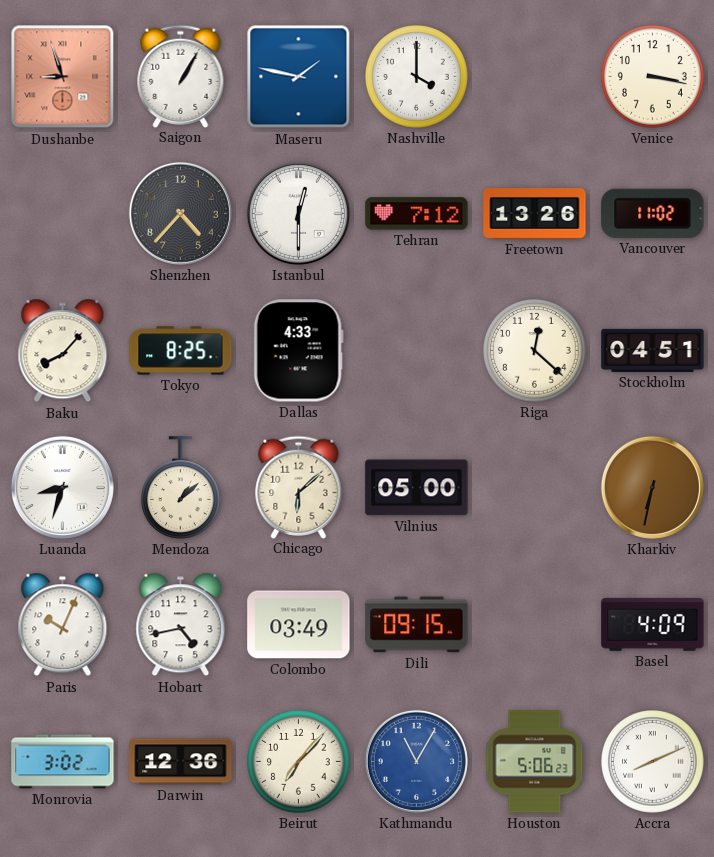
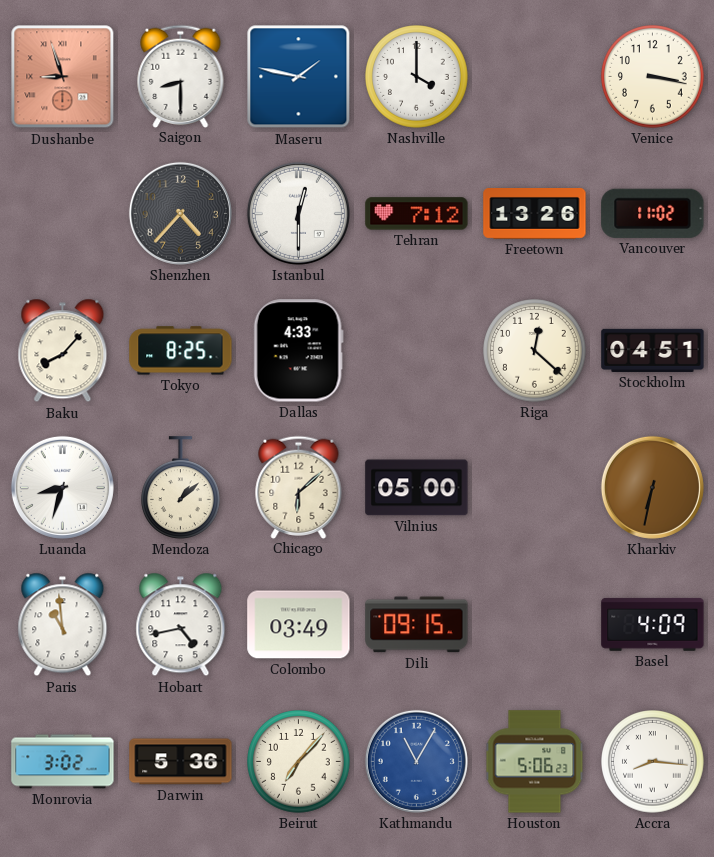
Saigon: 1:05 -> 8:30 (181, 76)
Paris: 10:04 -> 10:59 (63, 625)
Darwin: 12:36 -> 5:36 (181, 762)
Accra: 8:11 -> 8:16 (653, 762)
